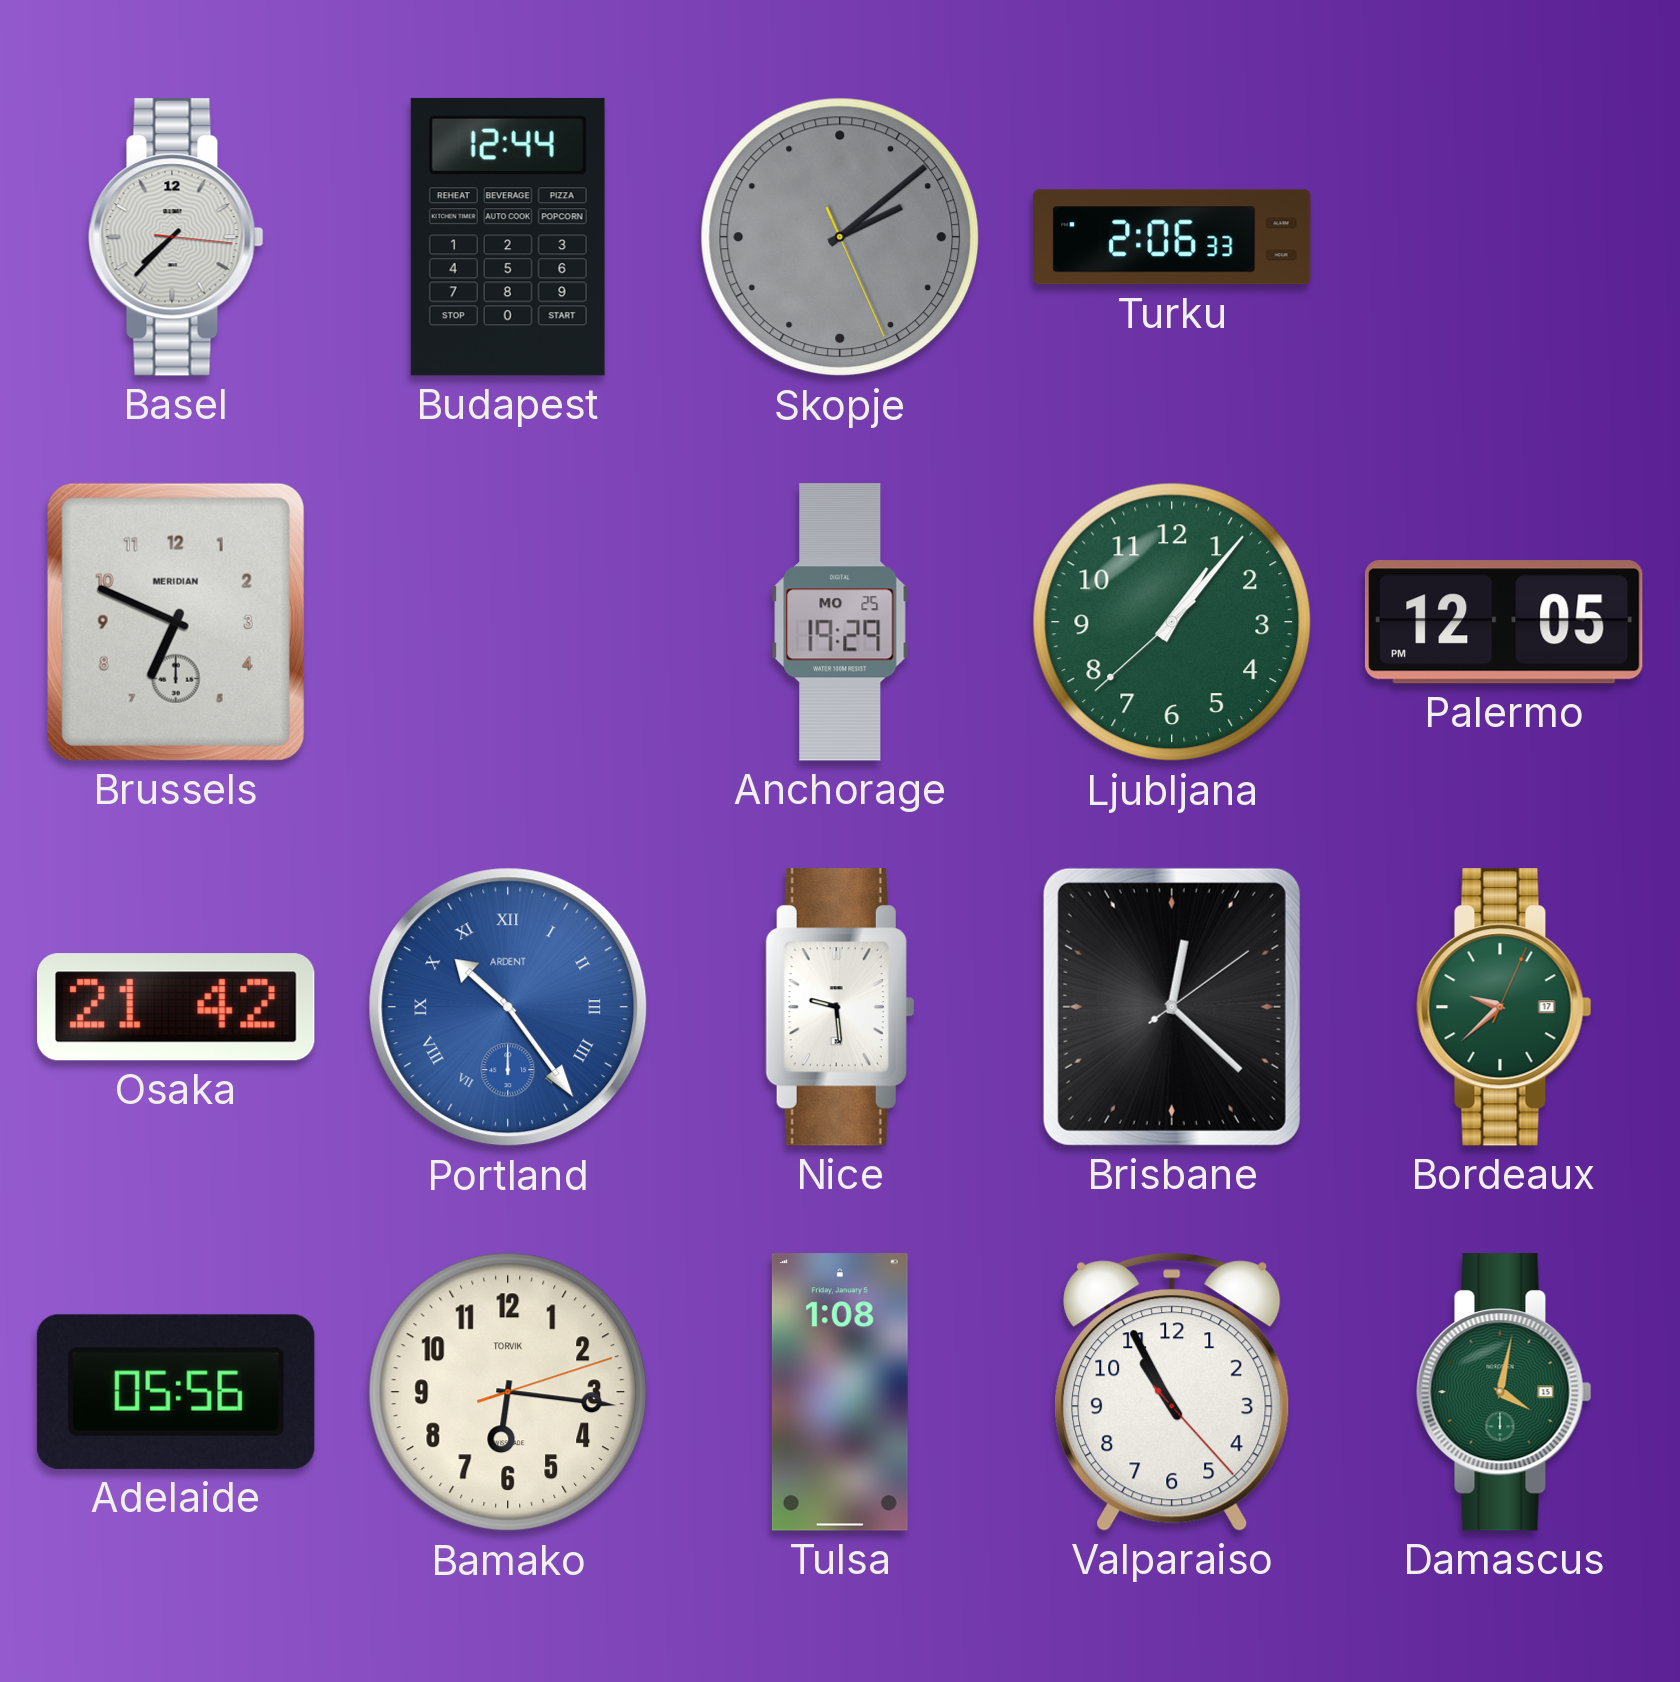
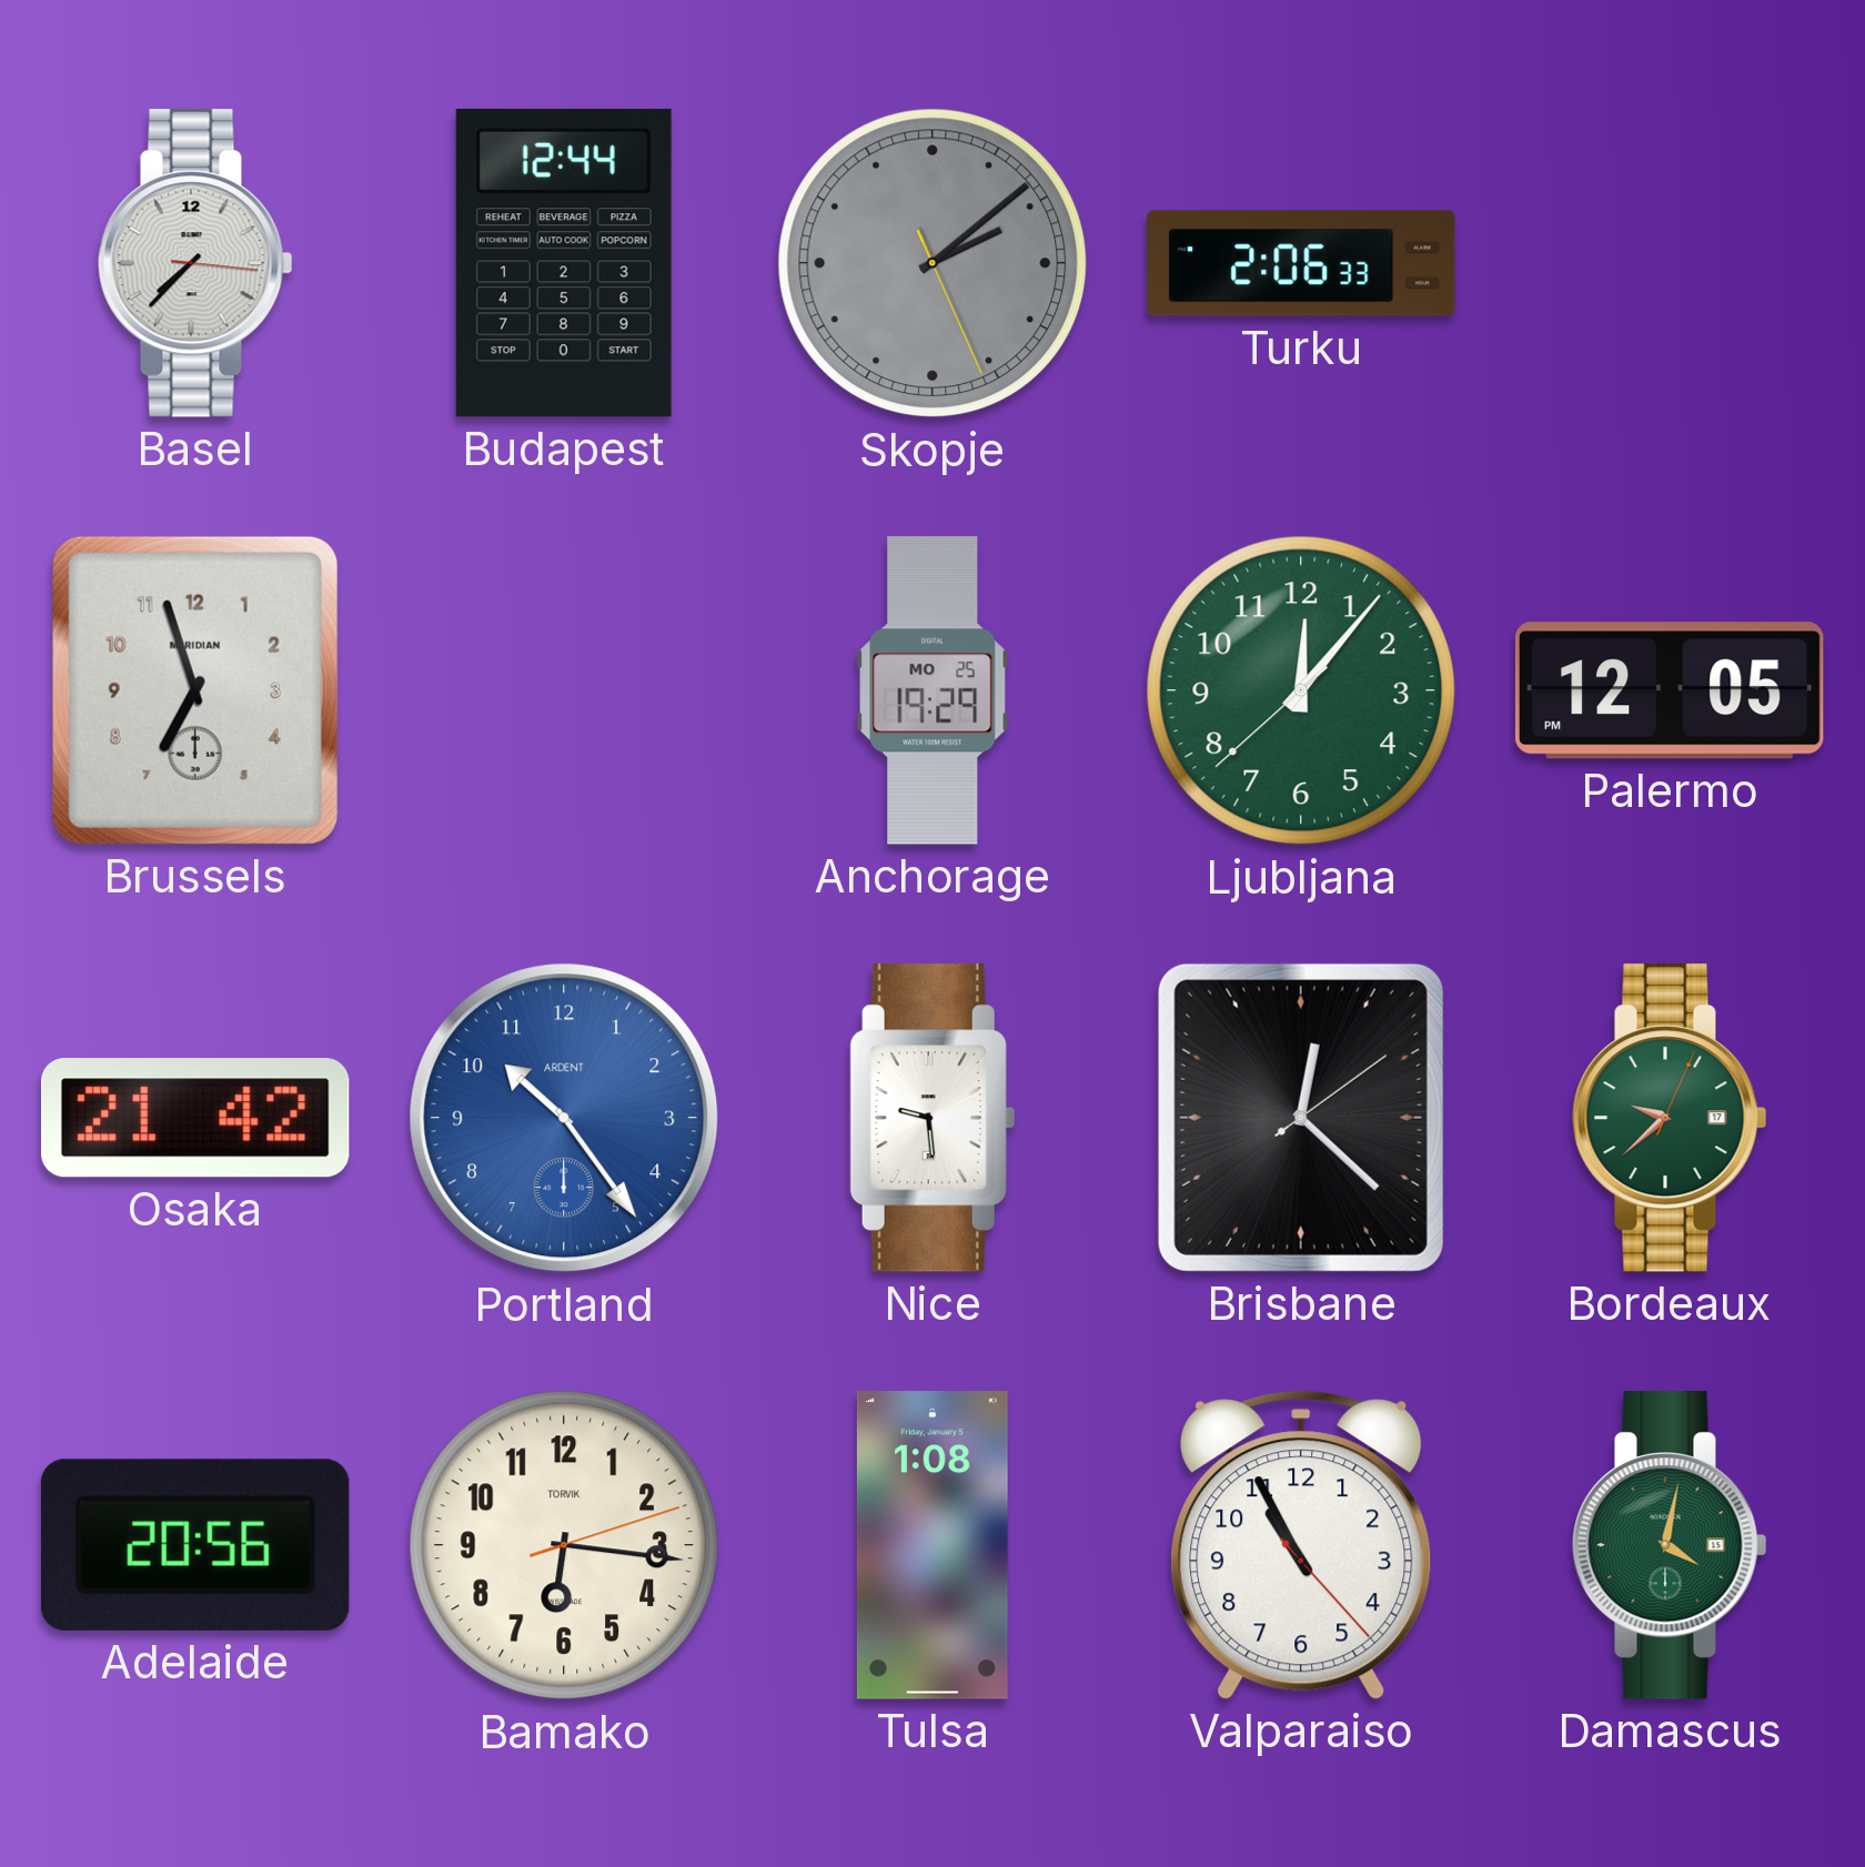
Brussels: 6:49 -> 6:57 (195, 690)
Ljubljana: 1:06 -> 12:06 (1301, 690)
Portland numerals: Roman -> Arabic (564, 1118)
Adelaide: 05:56 -> 20:56 (195, 1545)
